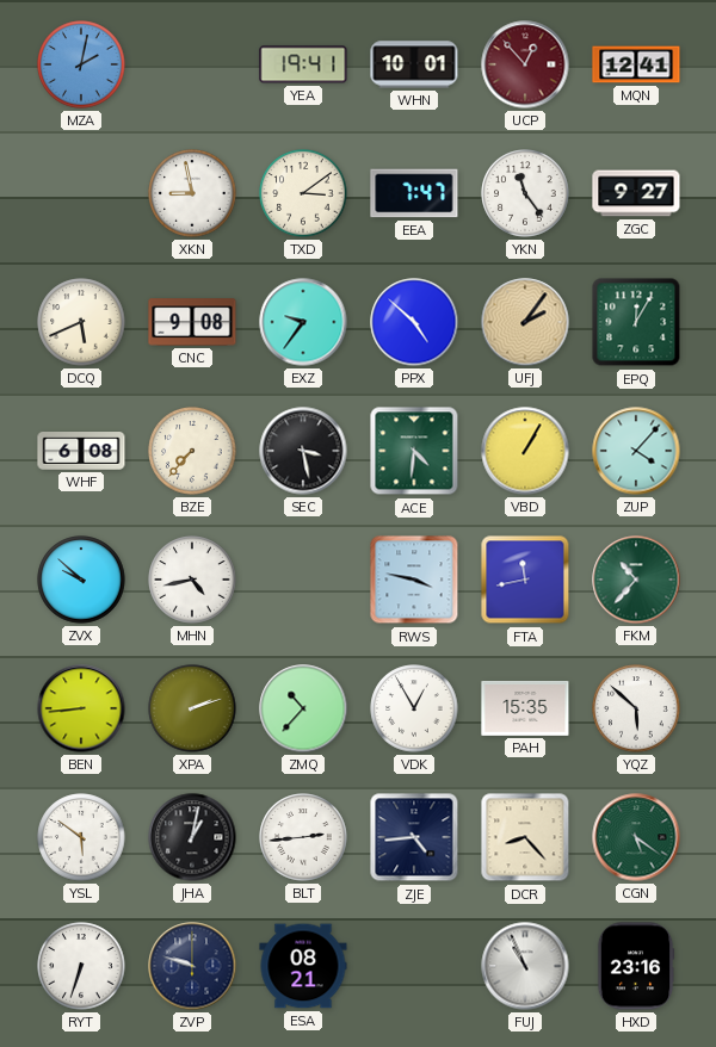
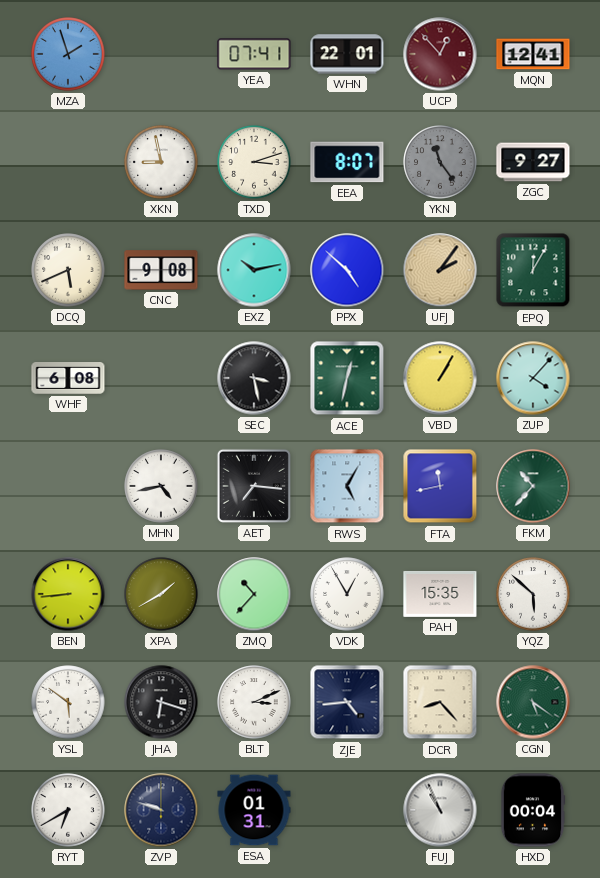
MZA: 2:02 -> 1:57 (68, 54)
YEA: 19:41 -> 07:41 (254, 54)
WHN: 10:01 -> 22:01 (347, 54)
TXD: 3:09 -> 3:12 (254, 162)
EEA: 7:47 -> 8:07 (347, 162)
YKN dial: white -> grey (440, 162)
EXZ: 9:36 -> 10:13 (254, 270)
BZE: 7:37 -> none (192, 451)
ACE: 4:31 -> 12:32 (347, 378)
ZVX: 9:52 -> none (81, 580)
AET: none -> 7:16 (254, 486)
RWS: 3:47 -> 5:05 (347, 486)
XPA: 2:12 -> 1:40 (161, 594)
JHA: 1:02 -> 6:18 (161, 702)
BLT: 2:44 -> 3:11 (254, 702)
RYT: 6:33 -> 6:40 (68, 810)
ESA: 08:21 -> 01:31 (254, 810)
HXD: 23:16 -> 00:04 (533, 810)
